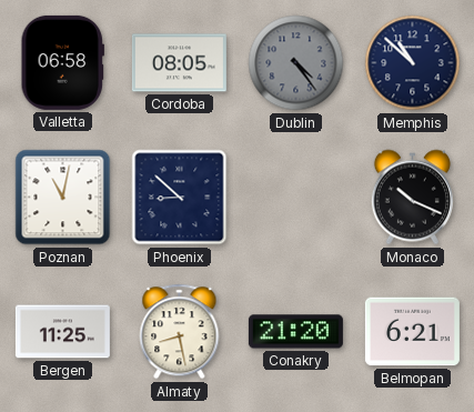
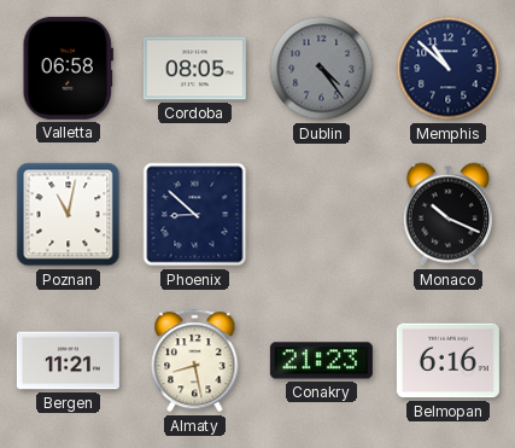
Bergen: 11:25 -> 11:21 (68, 361)
Conakry: 21:20 -> 21:23 (321, 361)
Belmopan: 6:21 -> 6:16 (447, 361)
